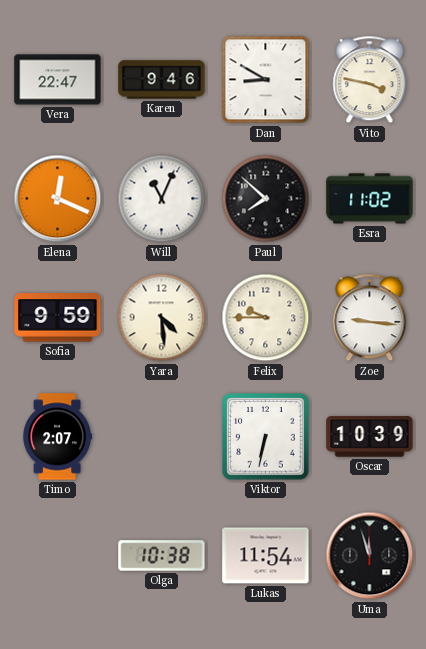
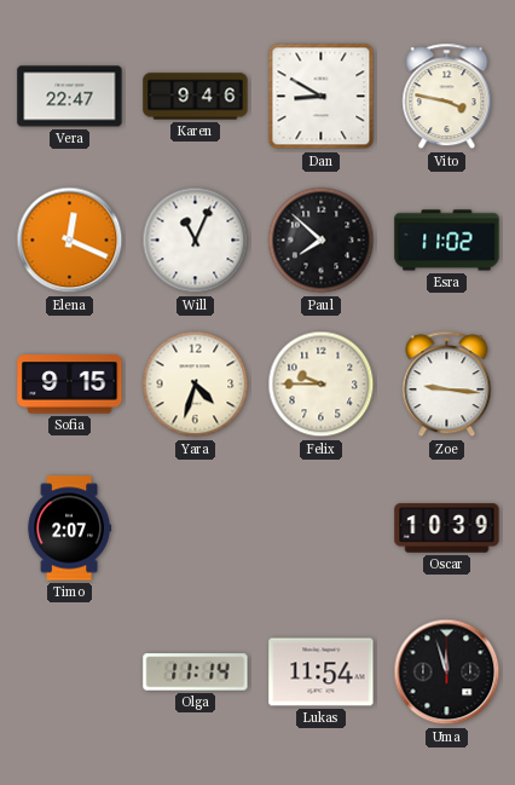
Sofia: 9:59 -> 9:15 (70, 385)
Yara: 4:29 -> 4:33 (196, 385)
Viktor: 6:32 -> none (266, 437)
Olga: 10:38 -> 11:14 (196, 673)
